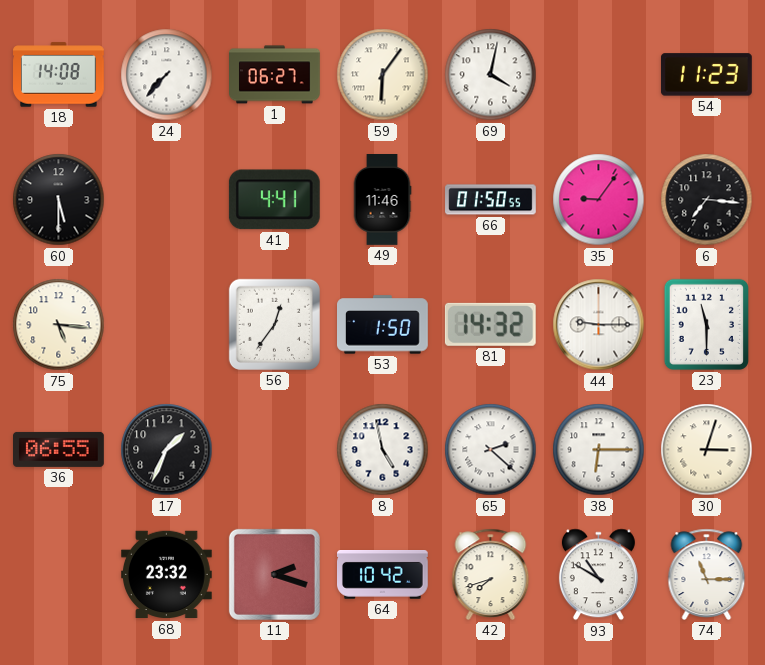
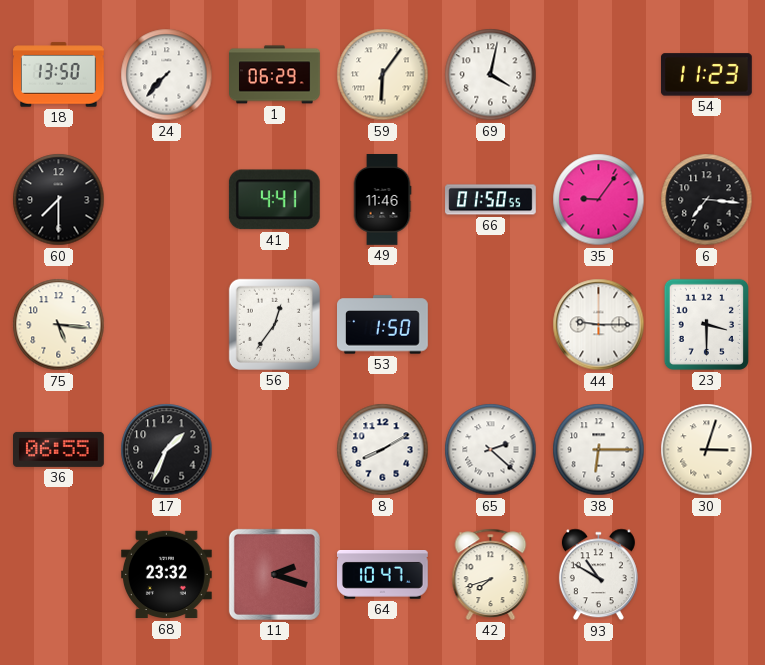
18: 14:08 -> 13:50 (59, 75)
1: 06:27 -> 06:29 (275, 75)
60: 5:30 -> 7:30 (59, 200)
81: 14:32 -> none (490, 324)
23: 11:30 -> 3:30 (706, 324)
8: 4:58 -> 8:10 (383, 450)
64: 10:42 -> 10:47 (383, 575)
74: 11:15 -> none (707, 574)
